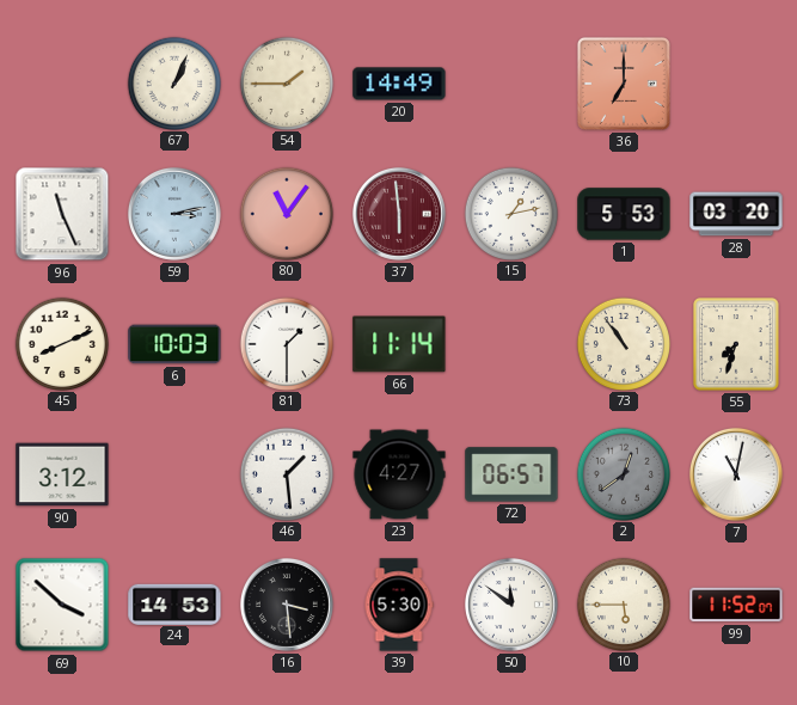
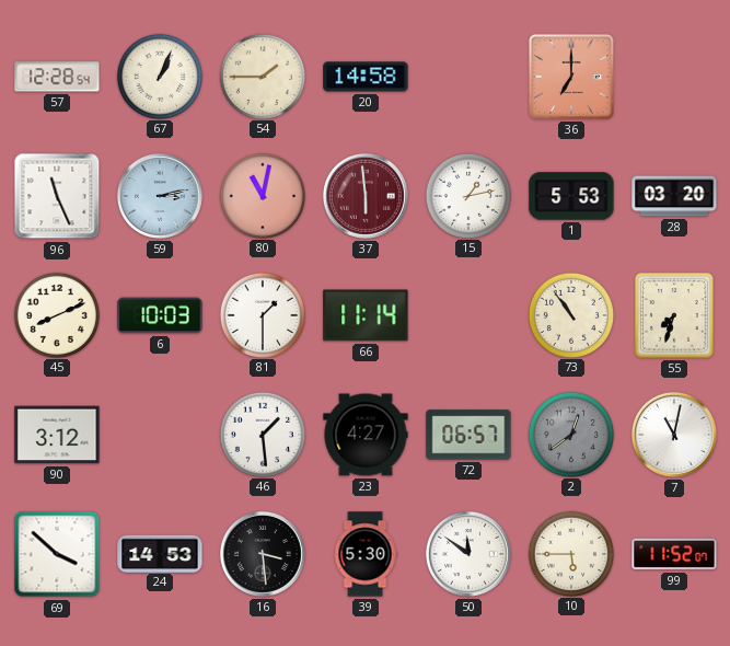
57: none -> 12:28 (57, 77)
20: 14:49 -> 14:58 (366, 77)
80: 11:06 -> 11:02 (262, 195)
